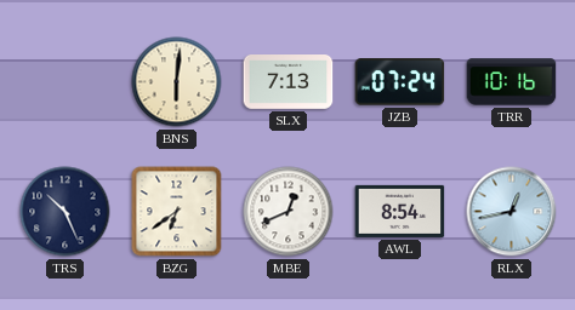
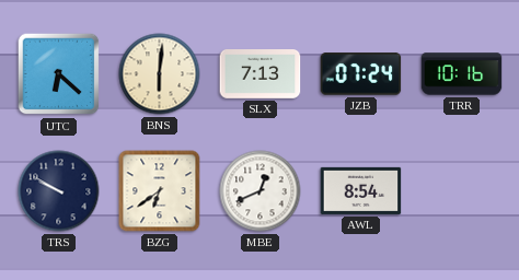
UTC: none -> 6:22 (59, 74)
TRS: 10:26 -> 9:50 (59, 191)
RLX: 12:43 -> none (512, 212)
